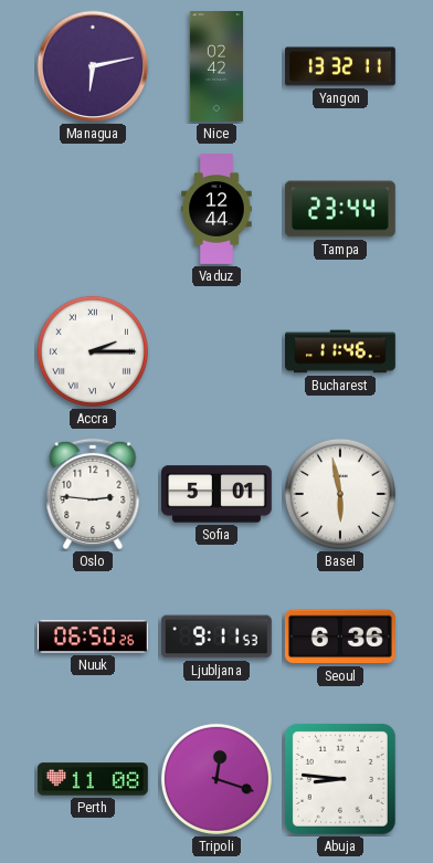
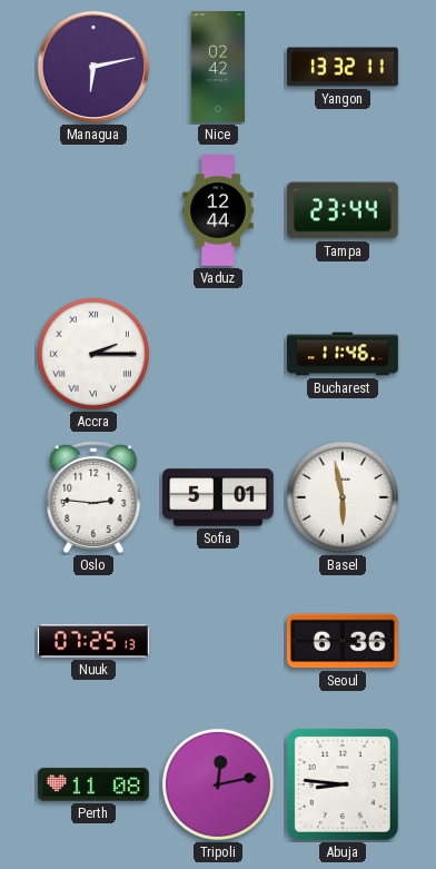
Nuuk: 06:50 -> 07:25 (95, 641)
Ljubljana: 9:11 -> none (216, 636)
Tripoli: 12:18 -> 12:13 (218, 784)
